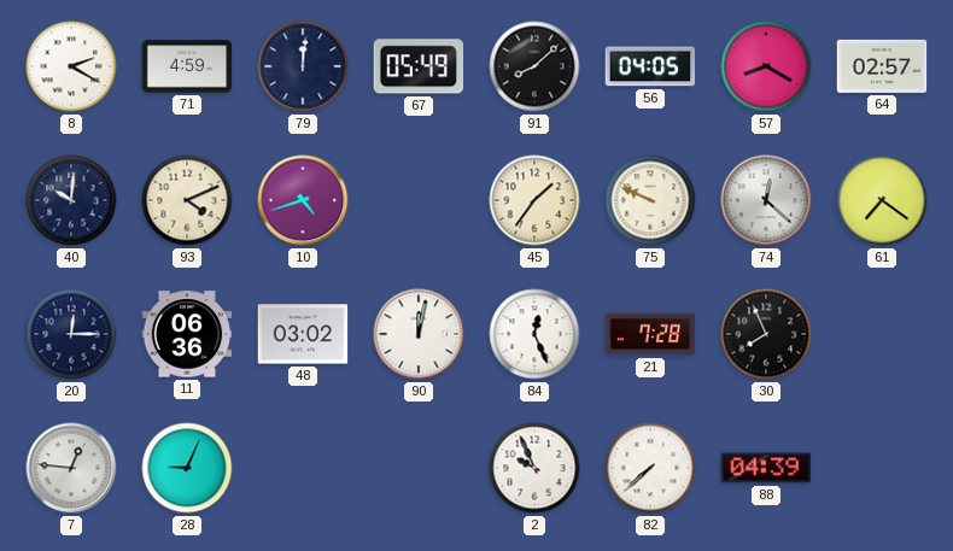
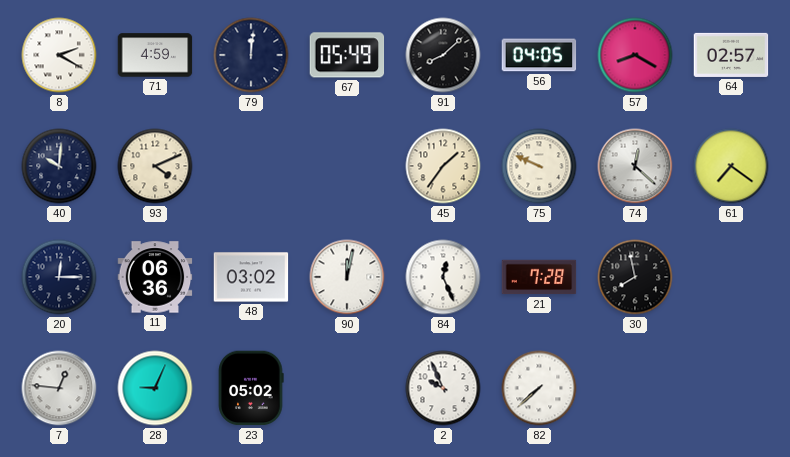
10: 4:42 -> none (303, 200)
30: 7:56 -> 7:58 (635, 277)
23: none -> 05:02 (251, 388)
88: 04:39 -> none (766, 468)
